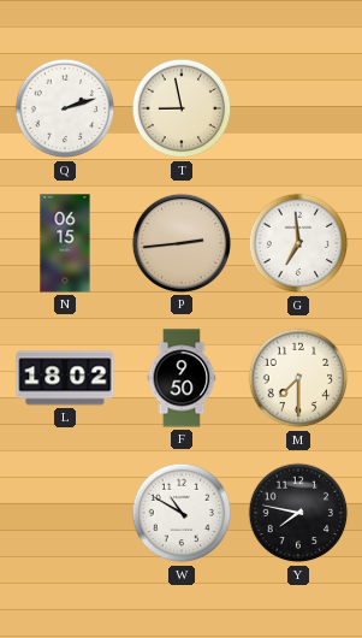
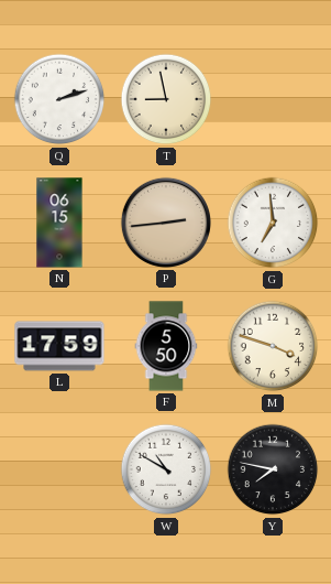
L: 18:02 -> 17:59 (59, 346)
F: 9:50 -> 5:50 (166, 346)
M: 7:30 -> 3:48 (273, 346)
